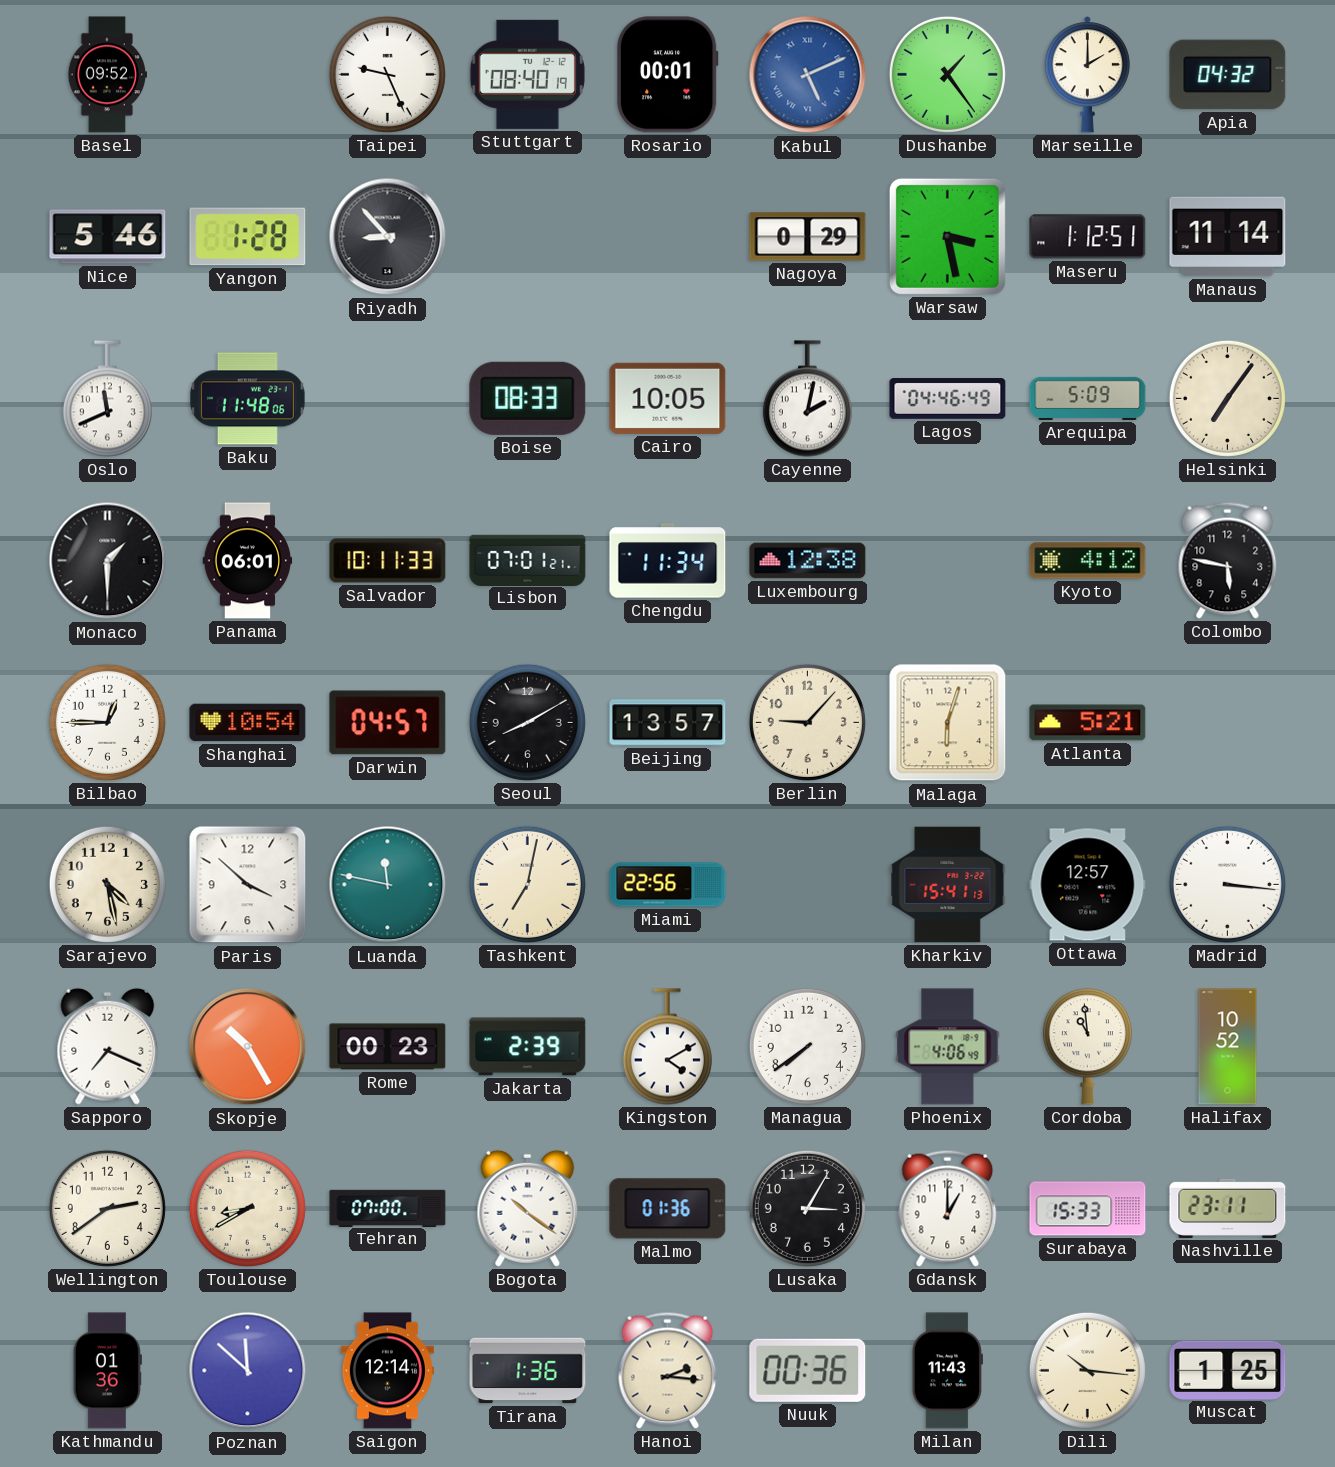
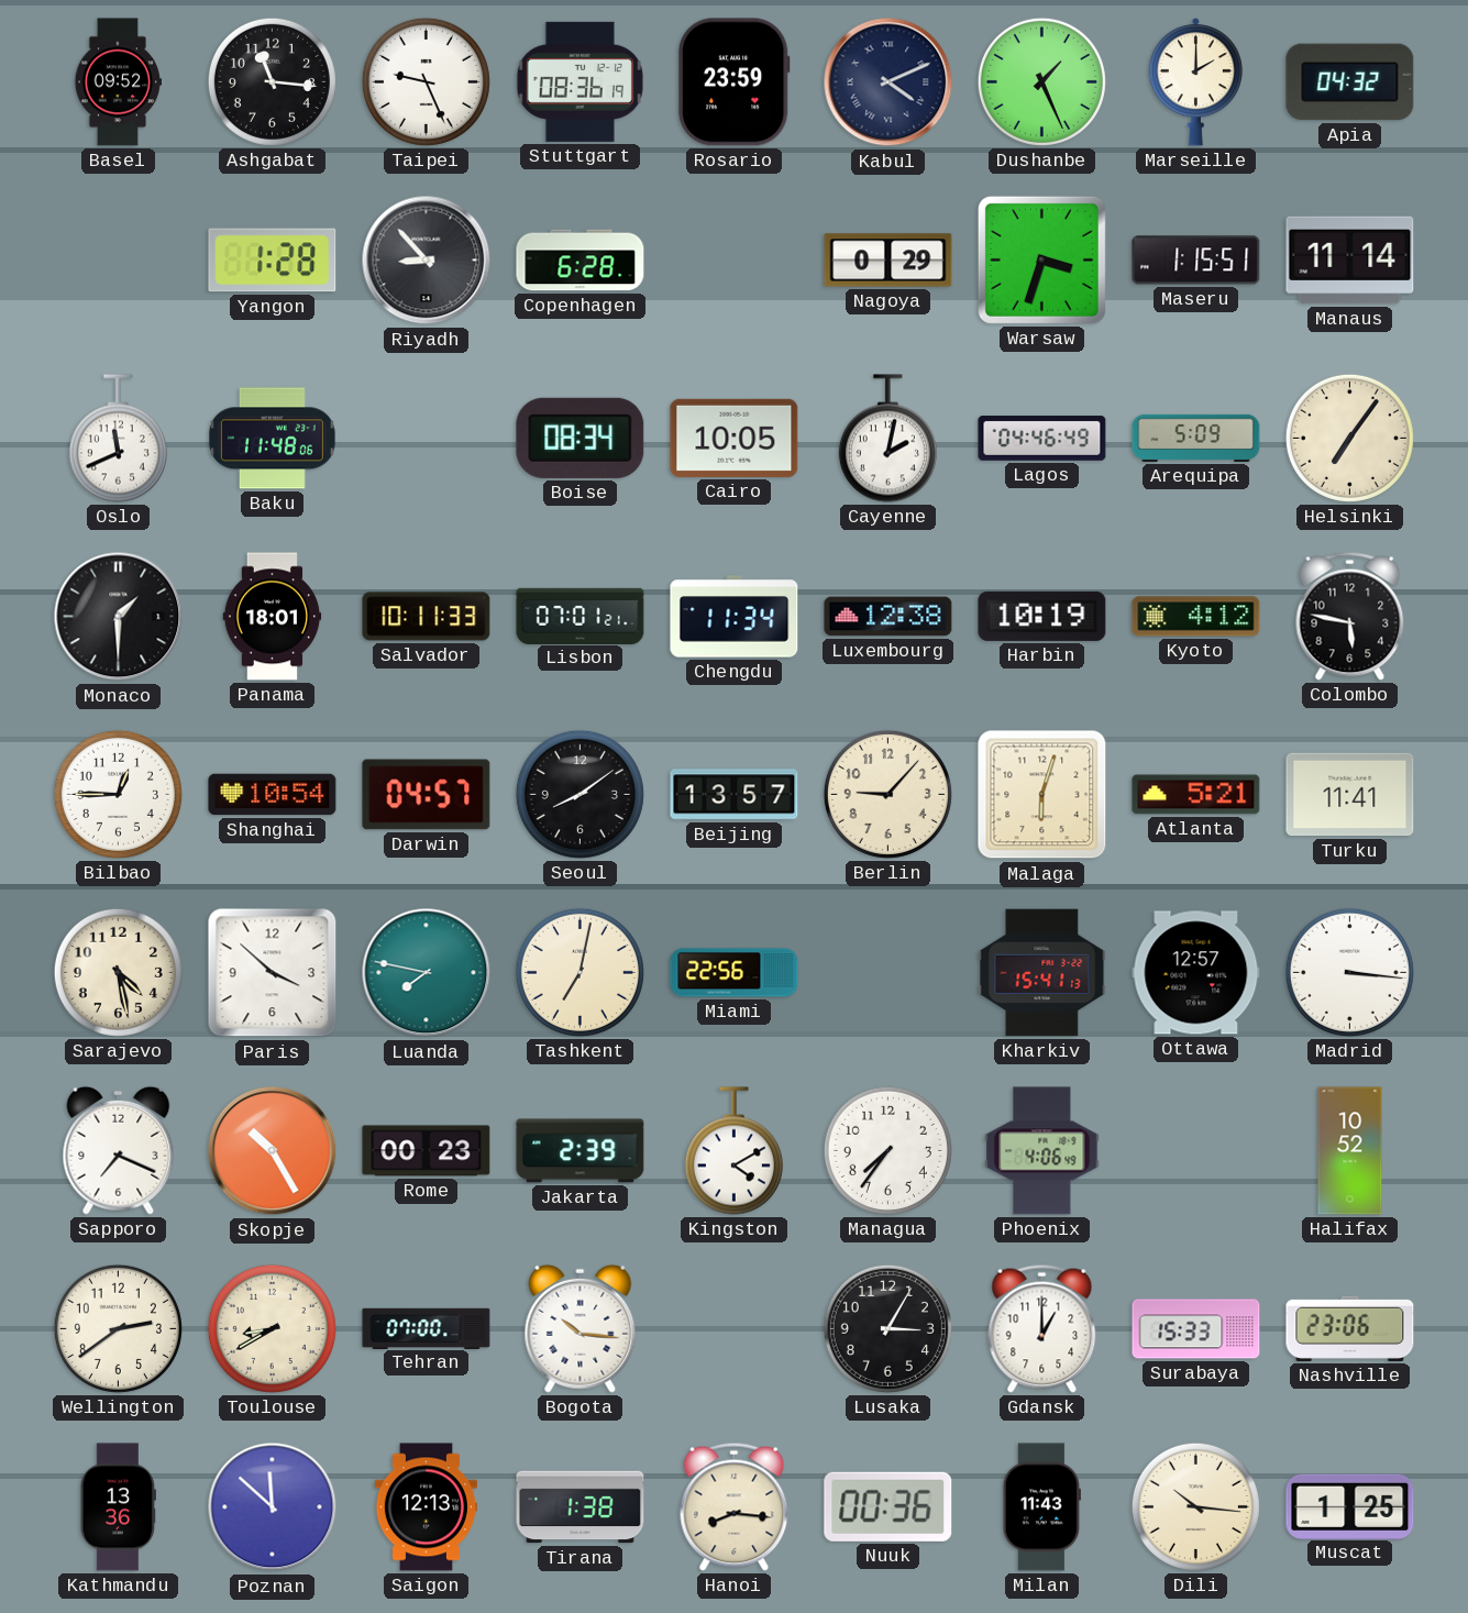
Ashgabat: none -> 11:16 (272, 81)
Stuttgart: 08:40 -> 08:36 (580, 81)
Rosario: 00:01 -> 23:59 (733, 82)
Kabul: 5:11 -> 4:11 (888, 82)
Kabul dial: blue -> navy (888, 82)
Dushanbe: 1:24 -> 1:26 (1041, 81)
Nice: 5:46 -> none (108, 237)
Copenhagen: none -> 6:28 (581, 261)
Warsaw: 3:28 -> 3:33 (1041, 259)
Maseru: 1:12 -> 1:15 (1196, 261)
Boise: 08:33 -> 08:34 (581, 438)
Panama: 06:01 -> 18:01 (273, 617)
Harbin: none -> 10:19 (1042, 616)
Seoul: 8:10 -> 8:09 (580, 794)
Turku: none -> 11:41 (1350, 795)
Luanda: 11:47 -> 7:47 (427, 973)
Managua: 7:39 -> 7:36 (887, 1150)
Cordoba: 10:59 -> none (1087, 1047)
Bogota: 10:21 -> 10:16 (581, 1328)
Malmo: 01:36 -> none (668, 1209)
Nashville: 23:11 -> 23:06 (1350, 1328)
Kathmandu: 01:36 -> 13:36 (118, 1507)
Saigon: 12:14 -> 12:13 (426, 1507)
Tirana: 1:36 -> 1:38 (581, 1507)
Hanoi: 2:16 -> 8:16 (735, 1506)
